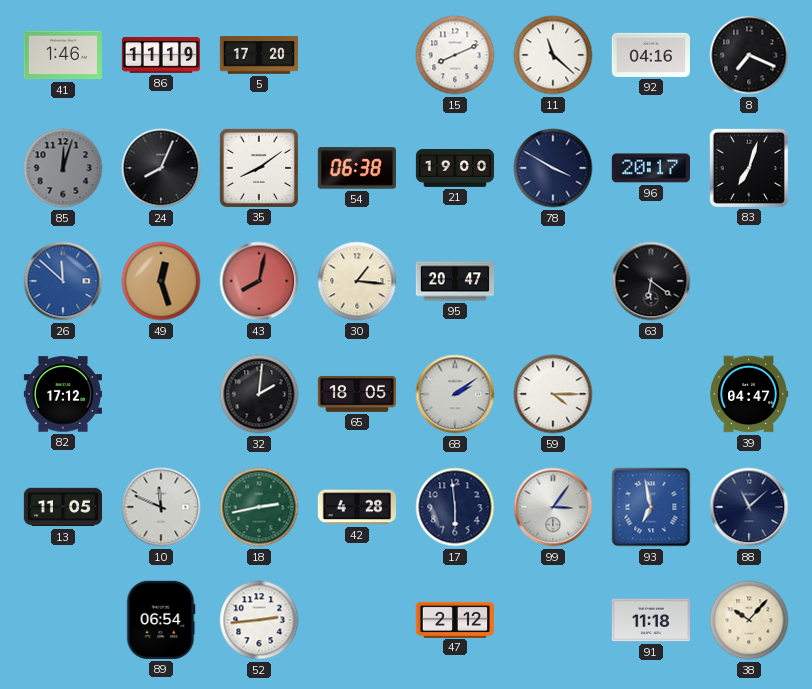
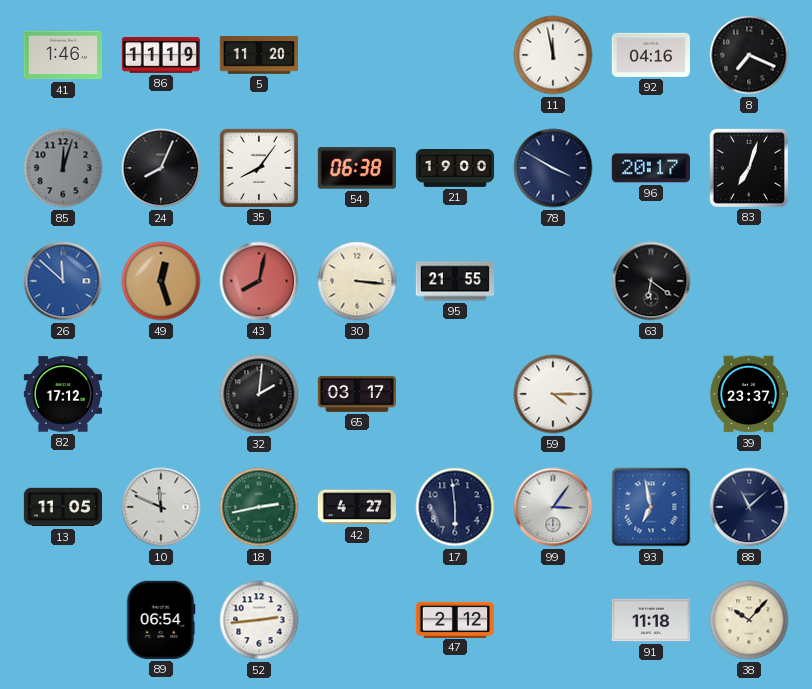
5: 17:20 -> 11:20 (258, 55)
15: 8:11 -> none (455, 55)
11: 11:22 -> 11:58 (553, 55)
35: 8:09 -> 8:06 (259, 168)
30: 1:16 -> 3:16 (357, 281)
95: 20:47 -> 21:55 (454, 281)
65: 18:05 -> 03:17 (356, 394)
68: 2:09 -> none (455, 394)
39: 04:47 -> 23:37 (748, 394)
42: 4:28 -> 4:27 (356, 507)
